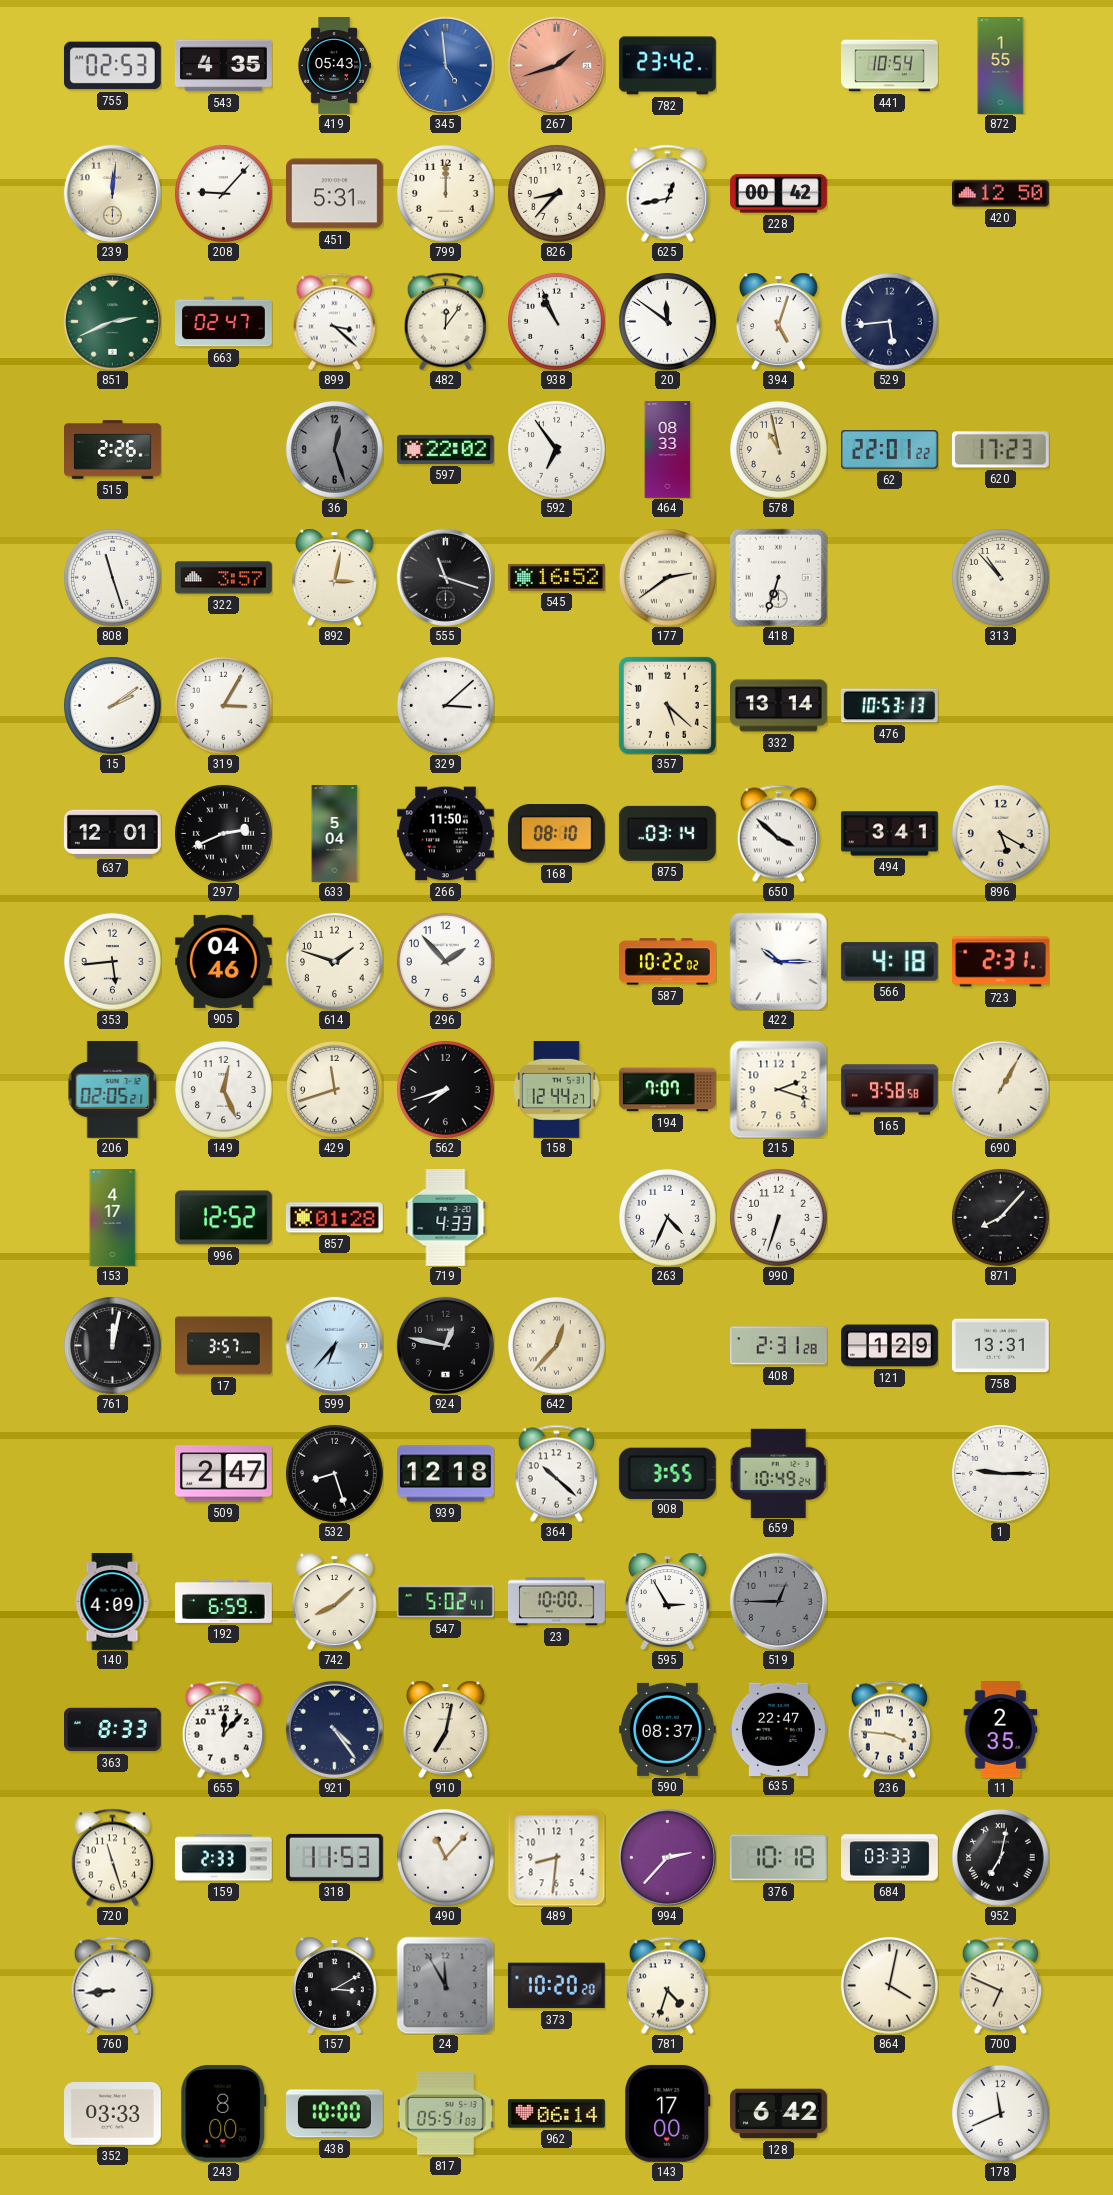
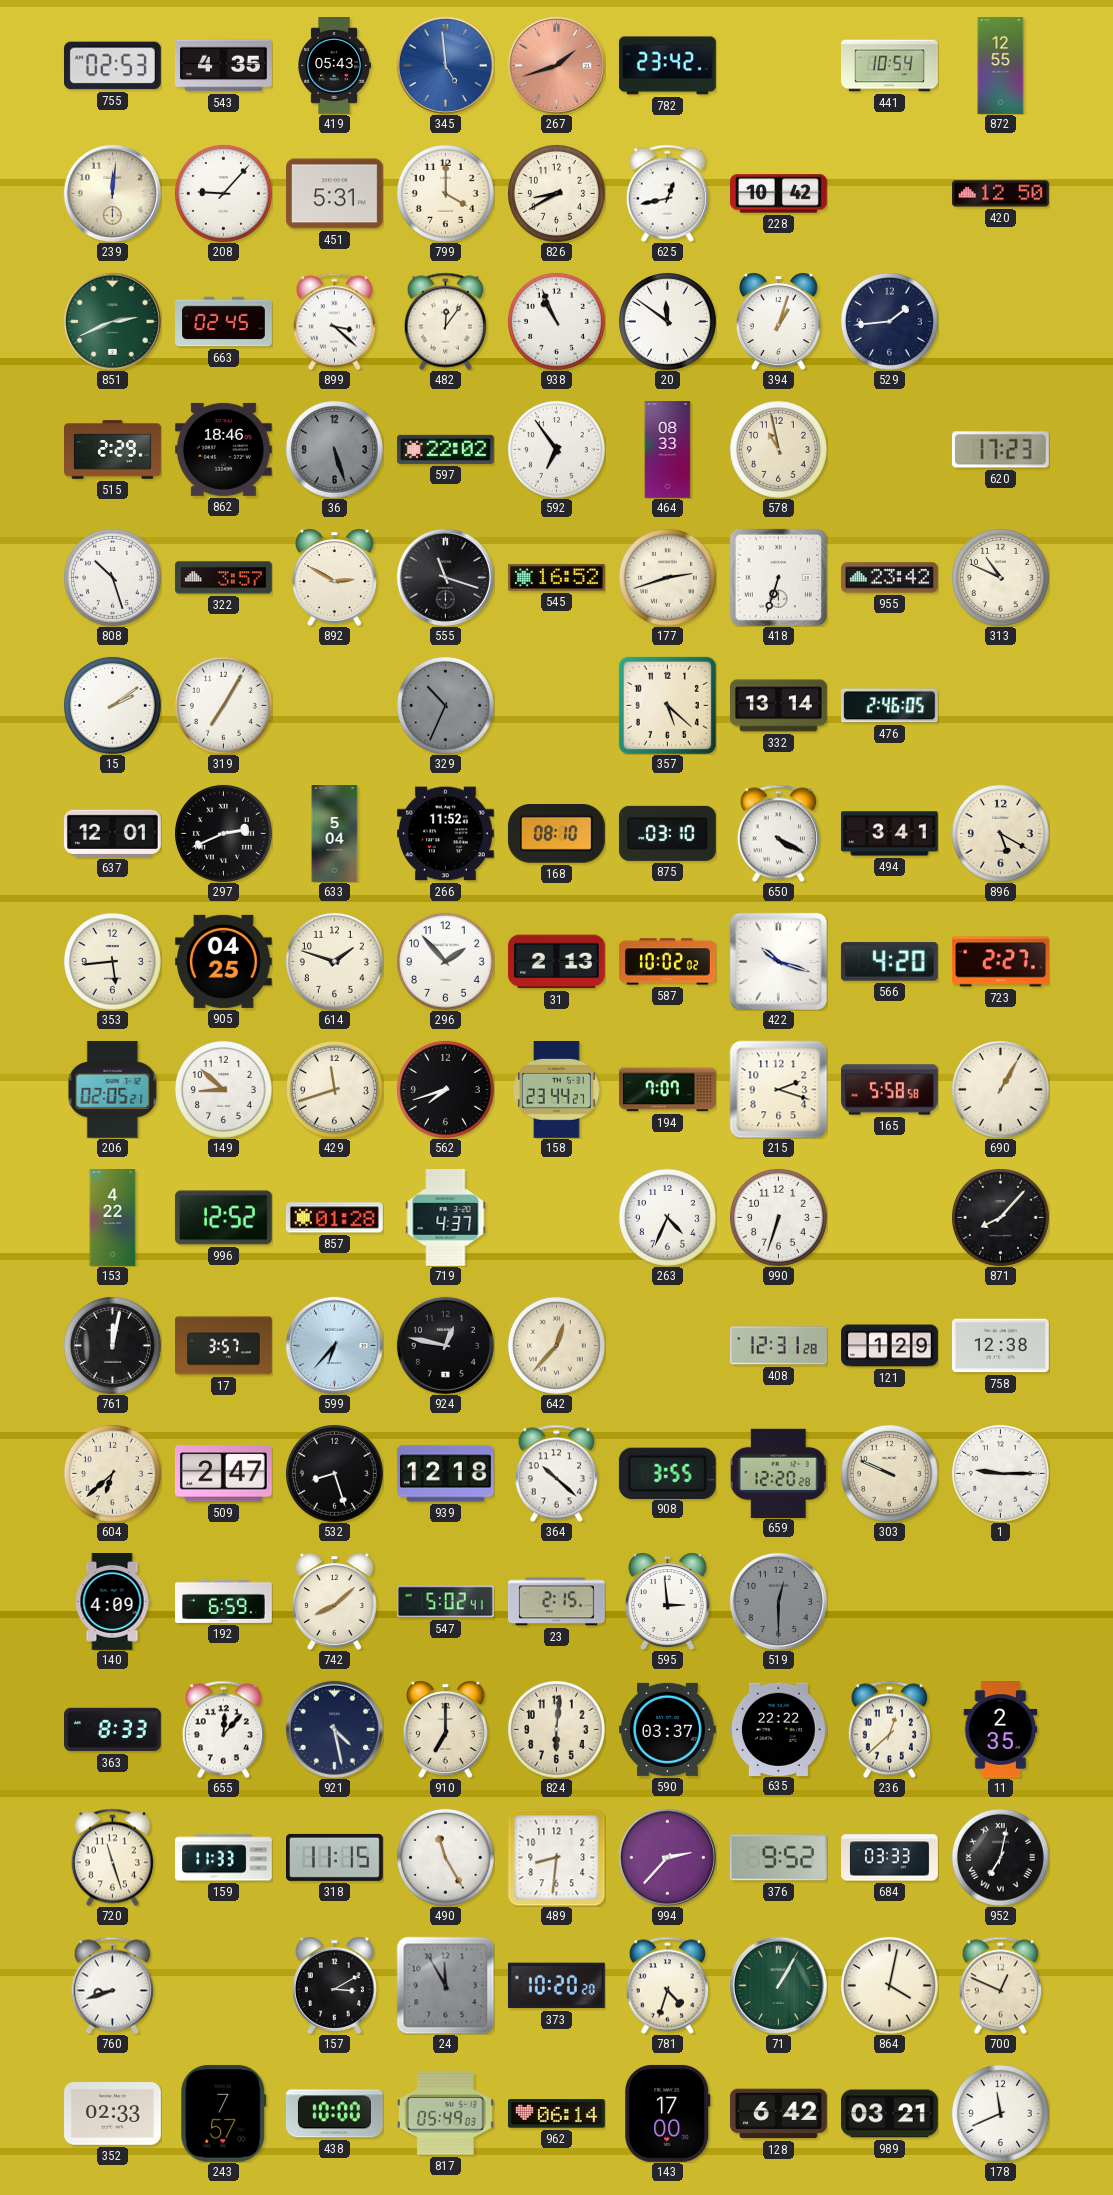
872: 1:55 -> 12:55 (1001, 66)
799: 12:00 -> 4:00 (445, 193)
826: 8:37 -> 8:40 (556, 193)
228: 00:42 -> 10:42 (779, 194)
663: 02:47 -> 02:45 (224, 322)
394: 5:03 -> 1:03 (778, 321)
529: 5:44 -> 1:44 (889, 321)
515: 2:26 -> 2:29 (113, 450)
862: none -> 18:46 (223, 449)
36: 12:27 -> 5:27 (334, 449)
62: 22:01 -> none (889, 450)
808: 11:27 -> 10:27 (112, 577)
892: 3:02 -> 2:50 (334, 577)
177: 2:39 -> 2:42 (667, 577)
955: none -> 23:42 (890, 578)
313: 10:53 -> 10:49 (1000, 577)
319: 3:05 -> 7:05 (223, 705)
329: 3:08 -> 10:34 (445, 705)
329 dial: white -> grey (445, 705)
476: 10:53 -> 2:46 (890, 706)
266: 11:50 -> 11:52 (446, 834)
875: 03:14 -> 03:10 (667, 833)
650: 3:52 -> 4:20 (778, 833)
905: 04:46 -> 04:25 (223, 961)
31: none -> 2:13 (556, 962)
587: 10:22 -> 10:02 (668, 962)
422: 10:15 -> 10:18 (778, 961)
566: 4:18 -> 4:20 (889, 962)
723: 2:31 -> 2:27 (1000, 962)
149: 12:26 -> 8:52 (223, 1089)
158: 12:44 -> 23:44 (556, 1090)
165: 9:58 -> 5:58 (890, 1090)
153: 4:17 -> 4:22 (113, 1218)
719: 4:33 -> 4:37 (446, 1218)
408: 2:31 -> 12:31 (778, 1346)
758: 13:31 -> 12:38 (1000, 1346)
604: none -> 6:38 (112, 1473)
659: 10:49 -> 12:20 (778, 1473)
303: none -> 9:49 (889, 1473)
23: 10:00 -> 2:15 (557, 1602)
595: 2:55 -> 2:59 (667, 1601)
519: 12:45 -> 12:30 (778, 1601)
921: 4:24 -> 4:28 (334, 1729)
910: 7:02 -> 7:00 (445, 1729)
824: none -> 6:01 (556, 1729)
590: 08:37 -> 03:37 (667, 1729)
635: 22:47 -> 22:22 (778, 1729)
236: 3:46 -> 12:38 (889, 1729)
159: 2:33 -> 11:33 (223, 1858)
318: 11:53 -> 11:15 (334, 1857)
490: 11:07 -> 11:25 (445, 1857)
376: 10:18 -> 9:52 (778, 1858)
760: 8:44 -> 8:42 (112, 1985)
71: none -> 1:05 (778, 1985)
700: 6:49 -> 12:49 (1000, 1985)
352: 03:33 -> 02:33 (113, 2114)
243: 8:00 -> 7:57 (224, 2113)
817: 05:51 -> 05:49 (445, 2114)
989: none -> 03:21 (889, 2114)
